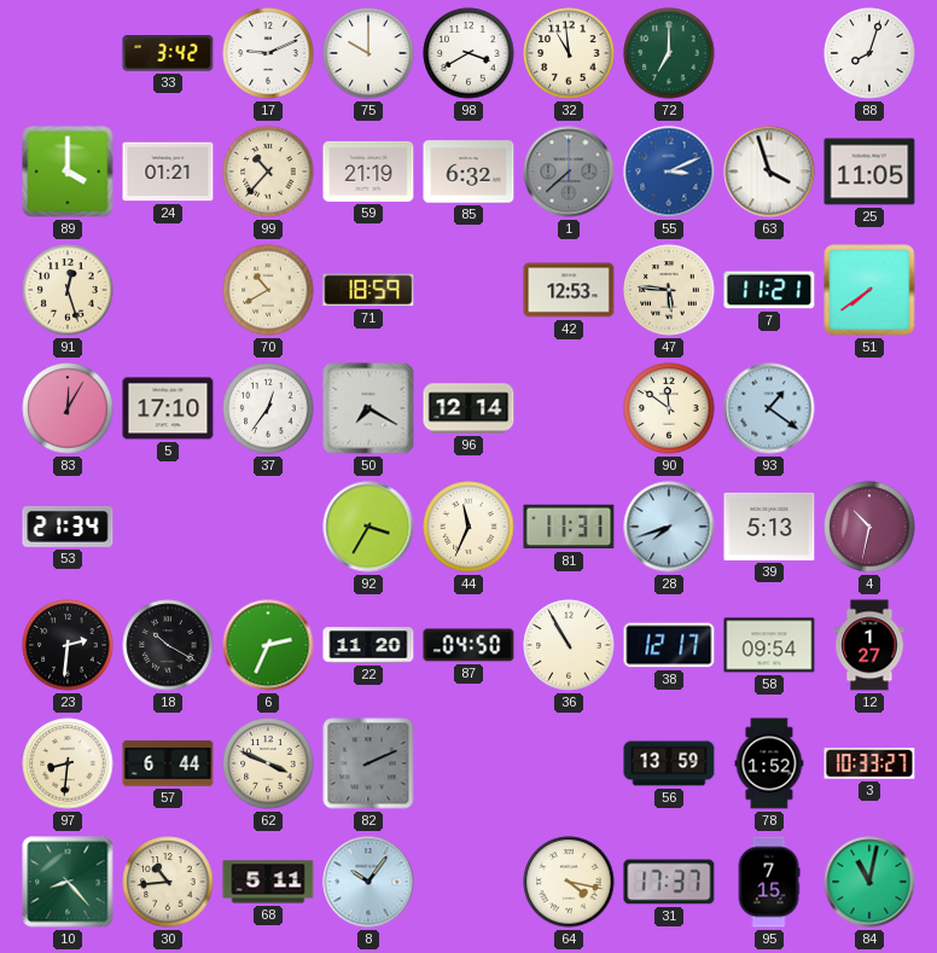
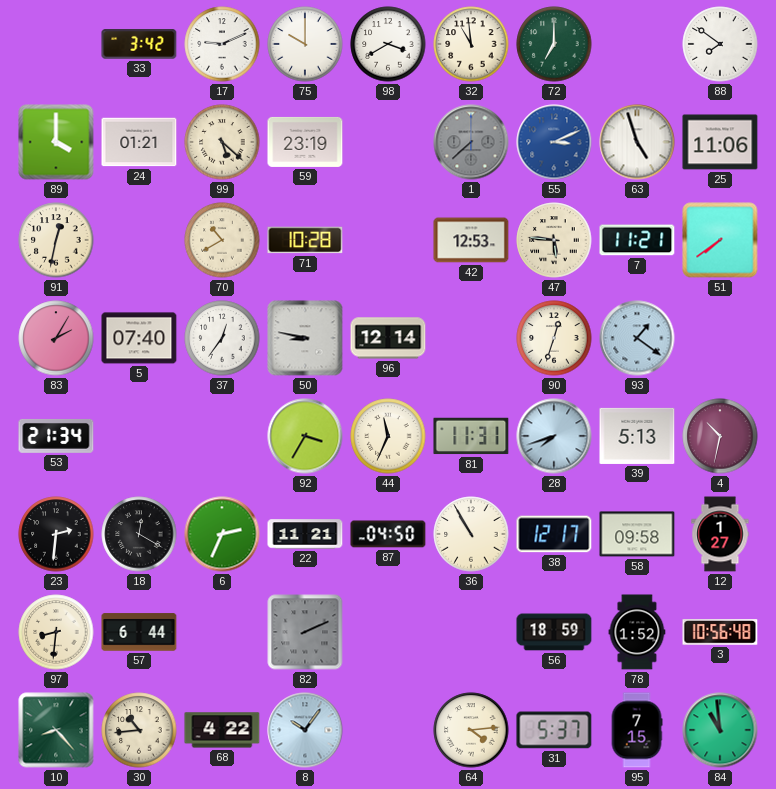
88: 8:03 -> 7:51 (720, 44)
99: 10:37 -> 5:22 (222, 142)
59: 21:19 -> 23:19 (305, 142)
85: 6:32 -> none (468, 172)
63: 3:57 -> 4:57 (637, 142)
25: 11:05 -> 11:06 (720, 142)
91: 12:27 -> 12:32 (56, 240)
71: 18:59 -> 10:28 (305, 240)
83: 12:05 -> 2:05 (56, 338)
5: 17:10 -> 07:40 (139, 338)
50: 7:20 -> 8:47 (305, 338)
90: 11:51 -> 12:33 (554, 338)
18: 10:20 -> 12:20 (139, 534)
22: 11:20 -> 11:21 (305, 534)
58: 09:54 -> 09:58 (637, 534)
62: 3:49 -> none (268, 763)
56: 13:59 -> 18:59 (554, 632)
3: 10:33 -> 10:56 (720, 632)
68: 5:11 -> 4:22 (222, 730)
64: 4:17 -> 4:14 (471, 730)
31: 17:37 -> 5:37 (554, 730)
84: 11:02 -> 10:59 (720, 730)
